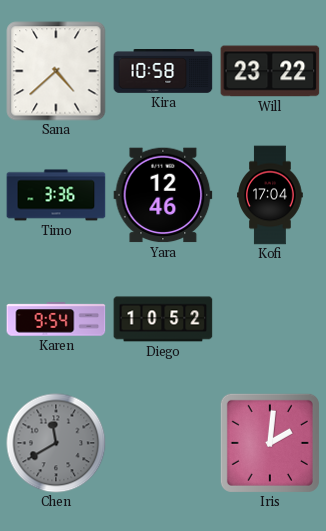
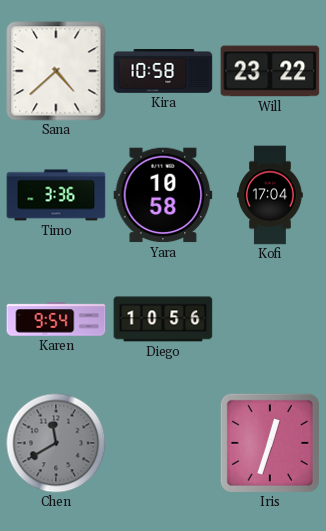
Yara: 12:46 -> 10:58 (163, 195)
Diego: 10:52 -> 10:56 (163, 319)
Iris: 2:01 -> 12:33 (270, 443)
